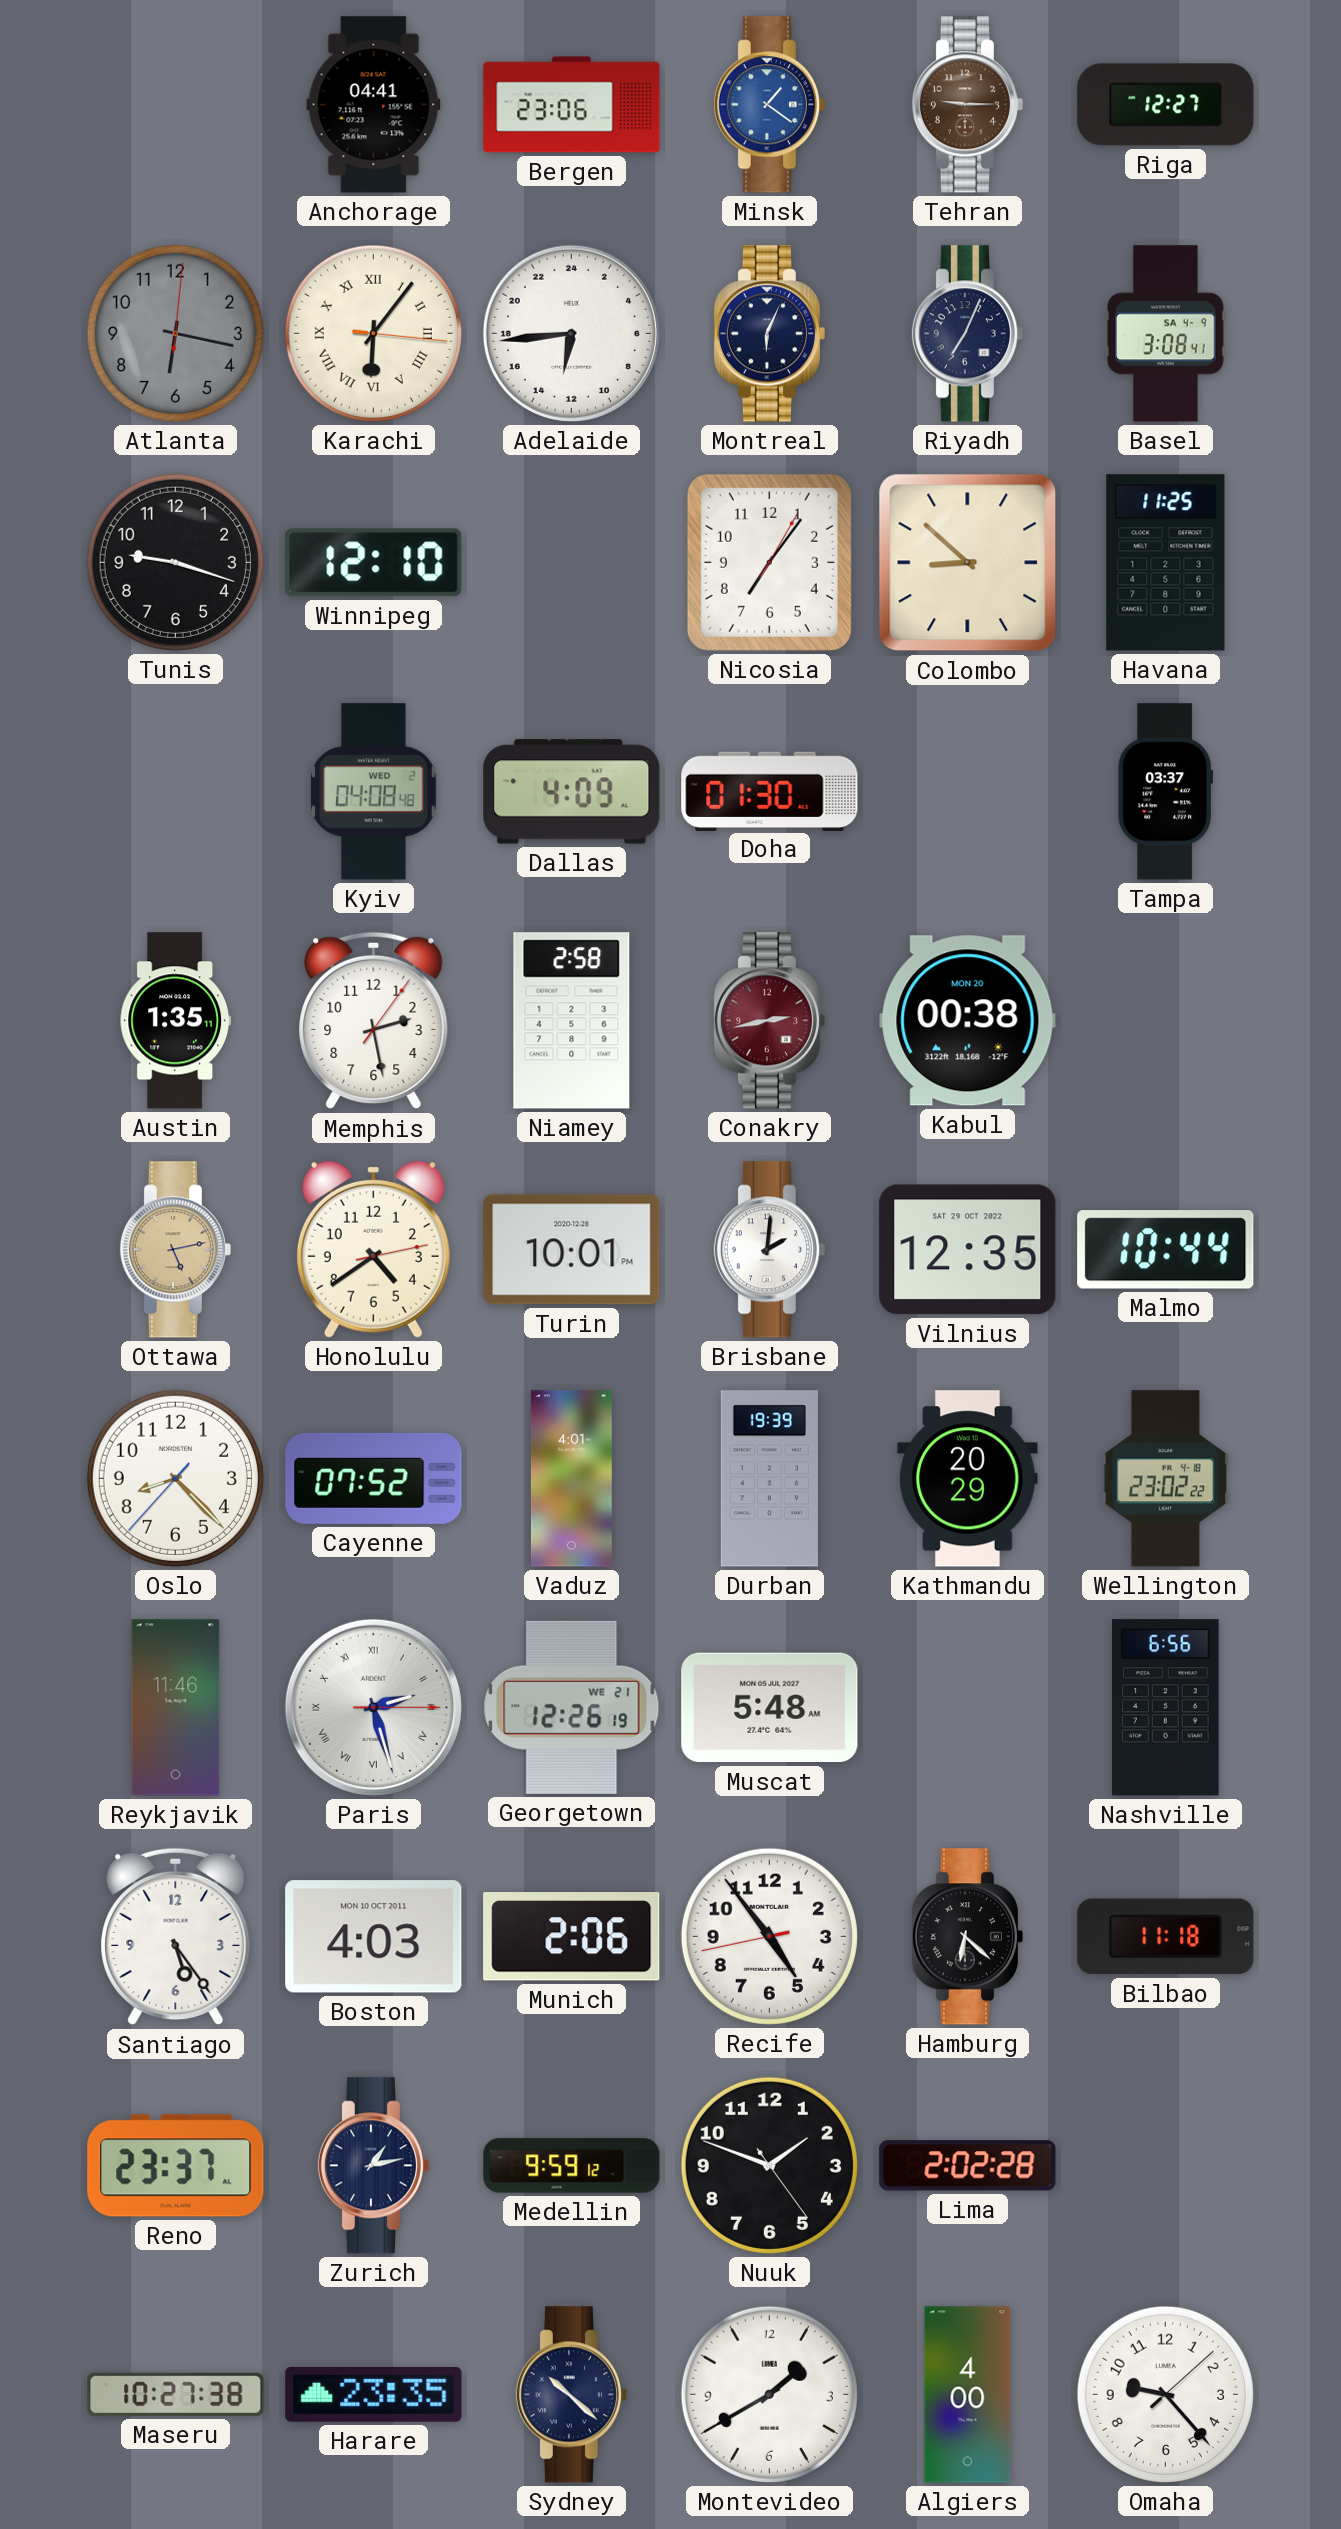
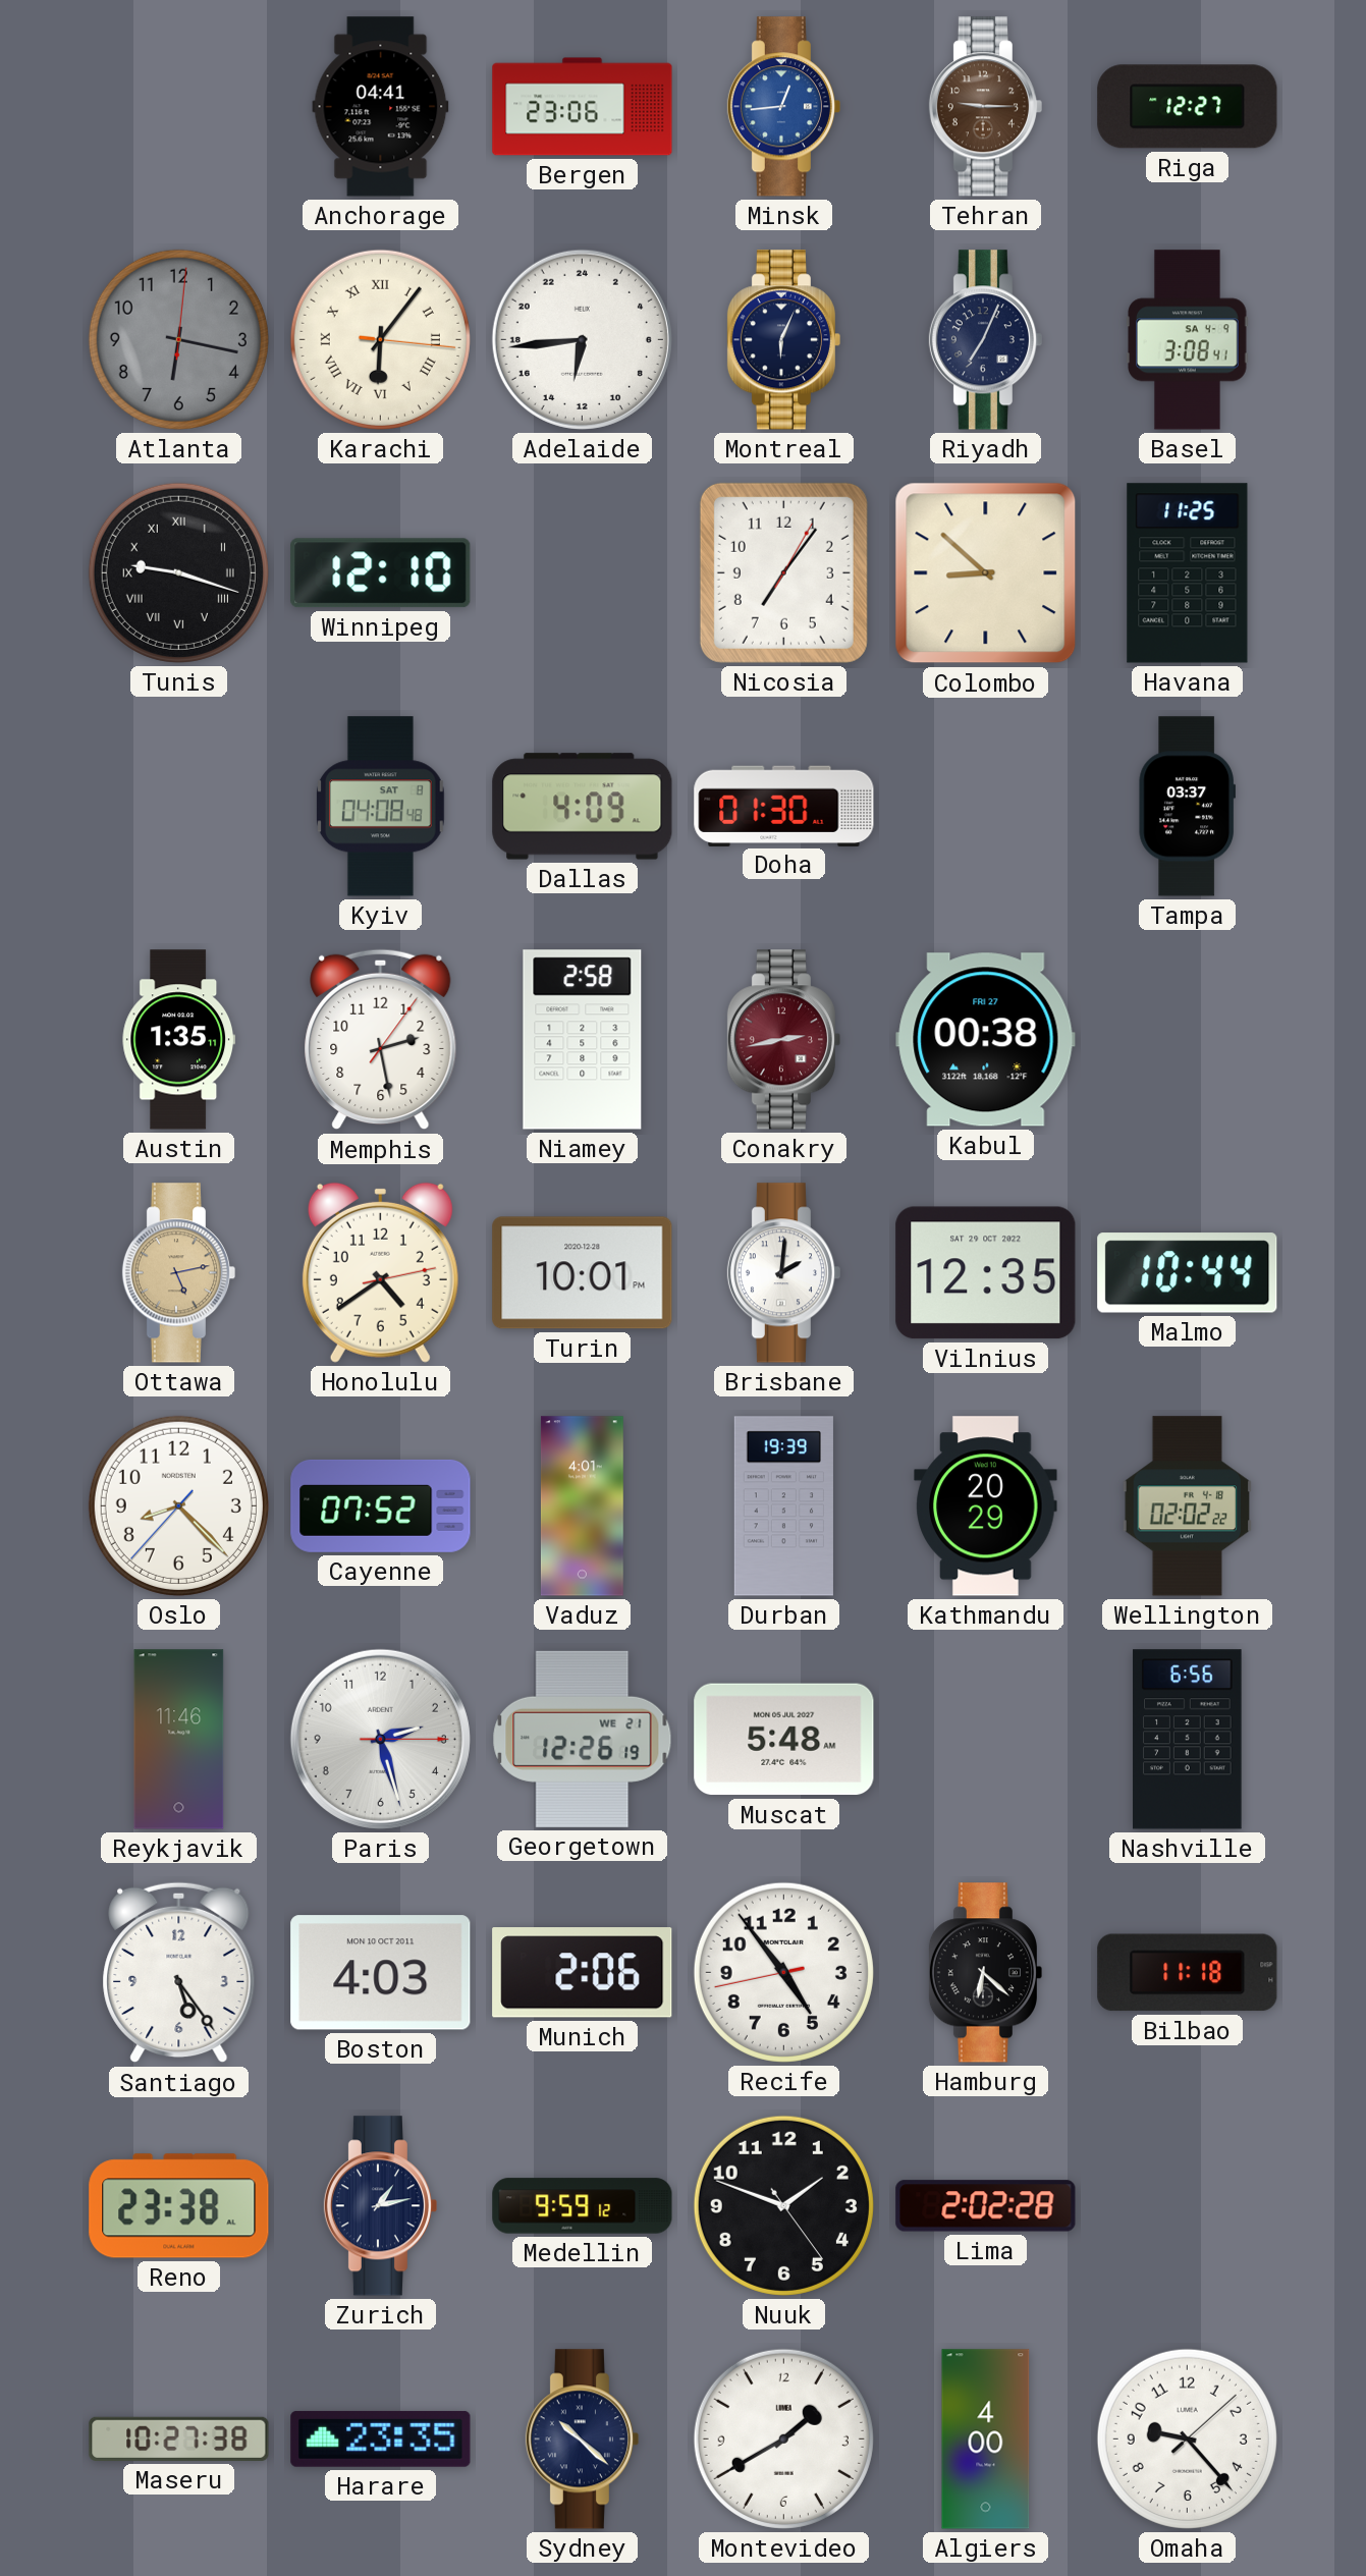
Minsk: 1:21 -> 12:44 (783, 107)
Tunis numerals: Arabic -> Roman (178, 572)
Kyiv date: WED 2 -> SAT 8 (380, 807)
Kabul date: MON 20 -> FRI 27 (986, 1040)
Wellington: 23:02 -> 02:02 (1187, 1506)
Paris numerals: Roman -> Arabic (380, 1739)
Reno: 23:37 -> 23:38 (179, 2206)
